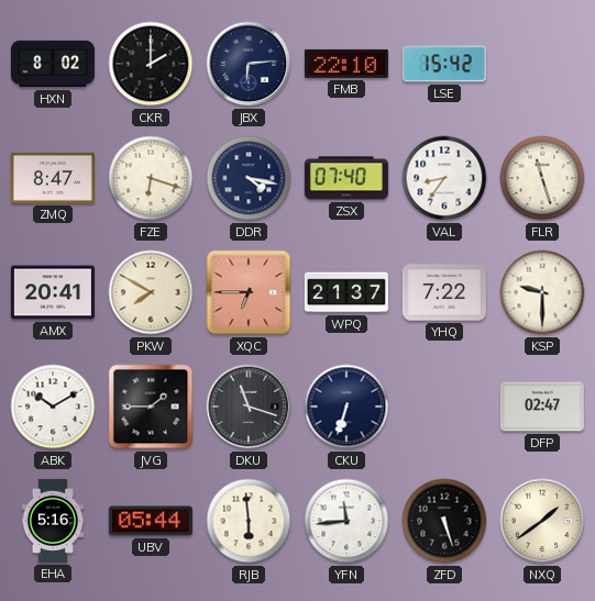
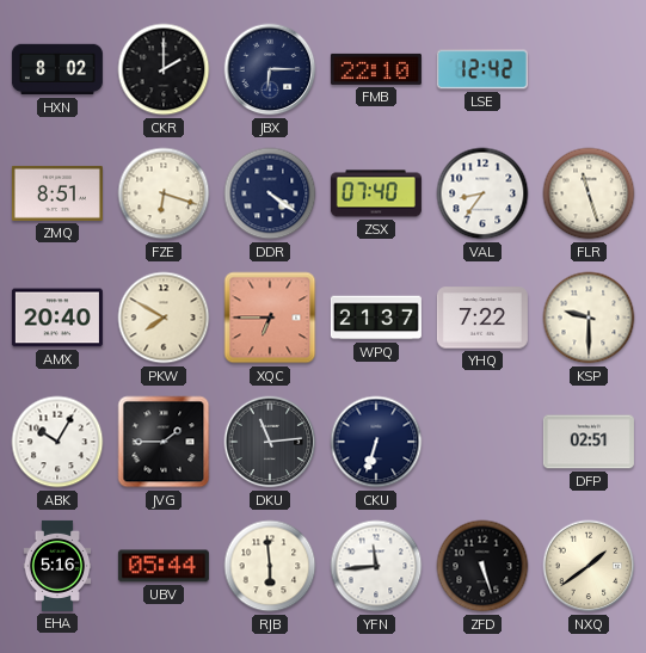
JBX: 6:14 -> 6:15 (270, 69)
LSE: 15:42 -> 12:42 (482, 69)
ZMQ: 8:47 -> 8:51 (57, 193)
DDR: 4:17 -> 4:21 (270, 193)
AMX: 20:41 -> 20:40 (57, 318)
ABK: 10:10 -> 10:05 (57, 442)
DKU: 11:18 -> 11:14 (270, 442)
DFP: 02:47 -> 02:51 (589, 442)
